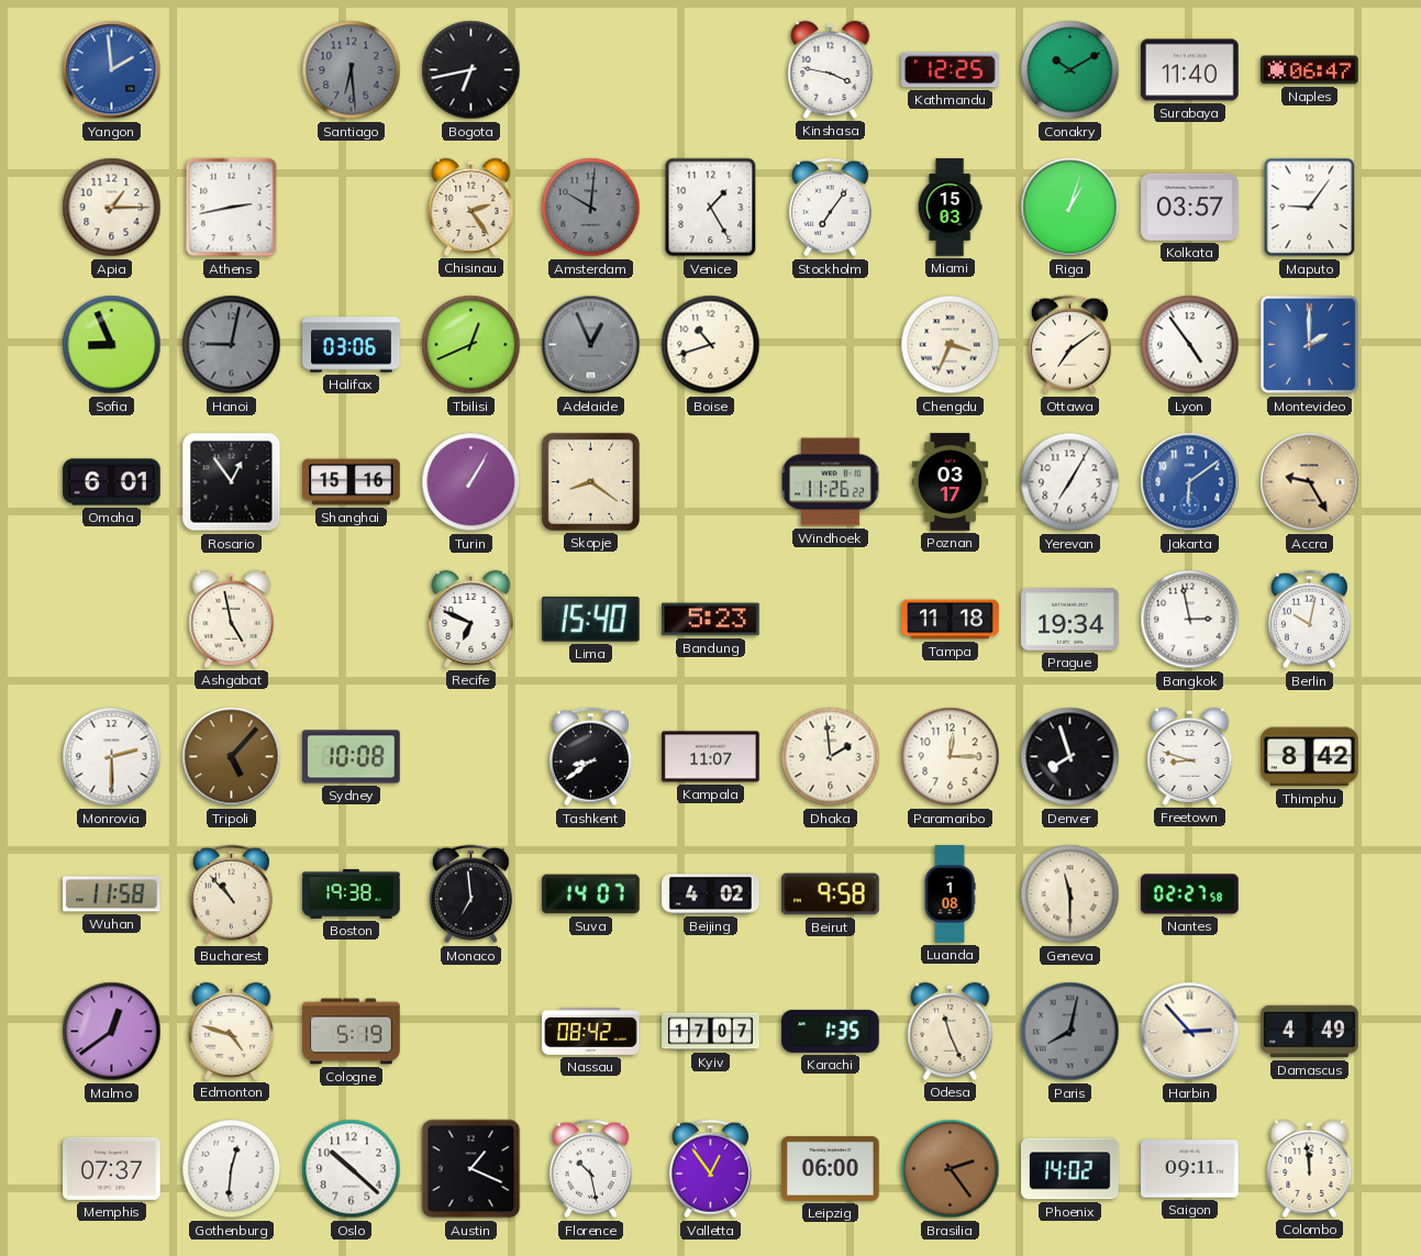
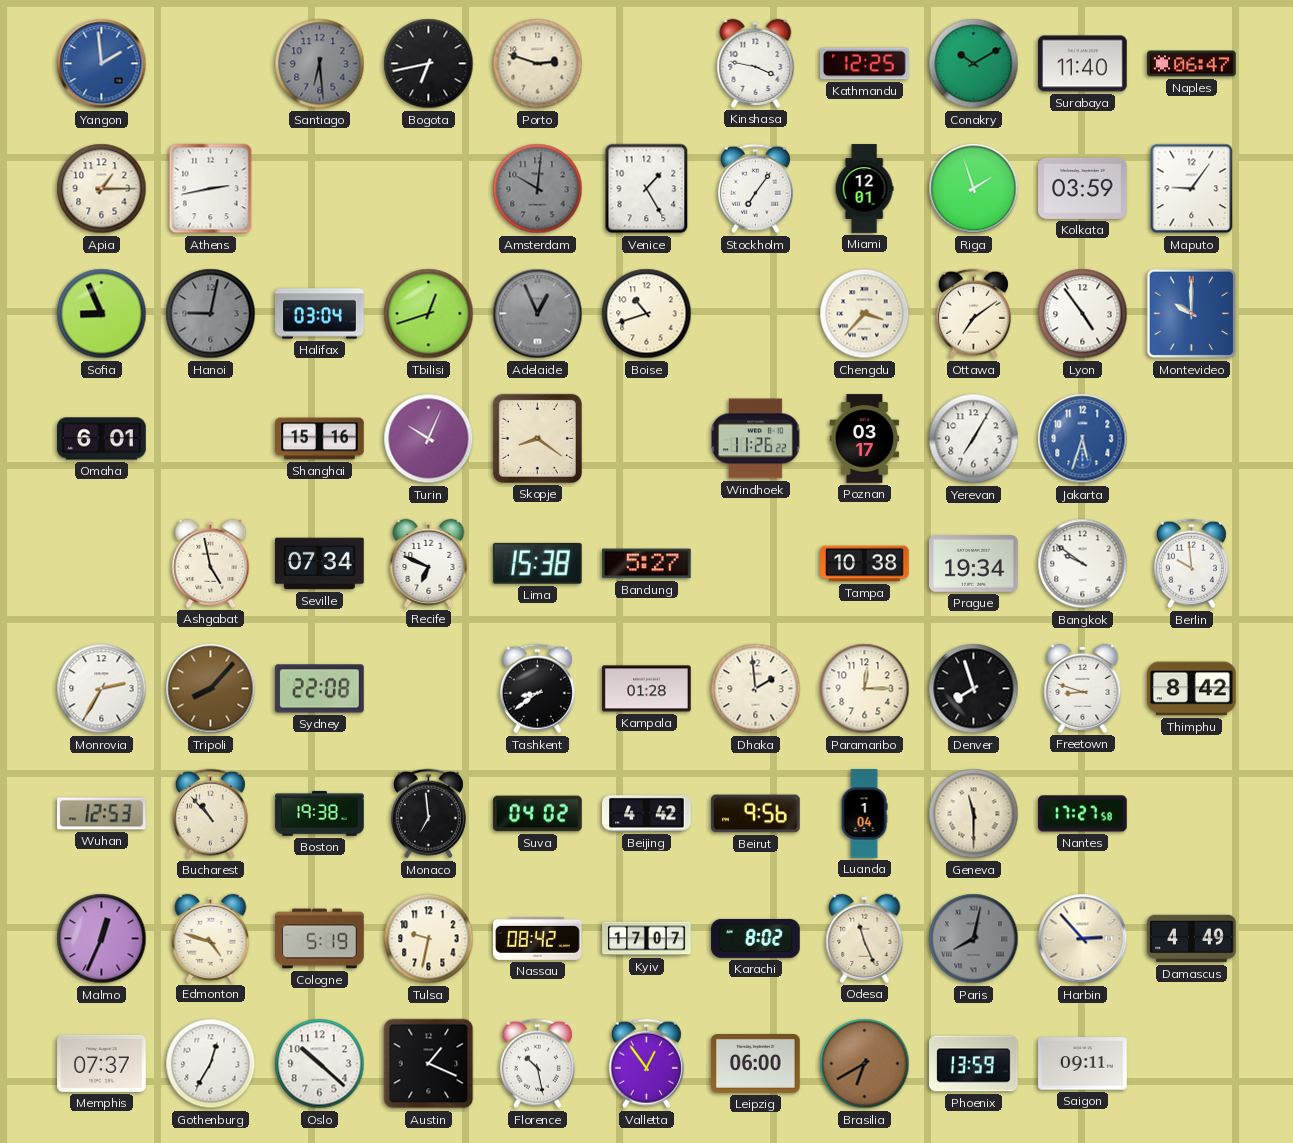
Porto: none -> 2:48 (538, 64)
Chisinau: 2:24 -> none (471, 207)
Miami: 15:03 -> 12:01 (864, 189)
Riga: 1:03 -> 1:57 (974, 189)
Kolkata: 03:57 -> 03:59 (1083, 188)
Halifax: 03:06 -> 03:04 (320, 314)
Tbilisi: 12:41 -> 12:42 (429, 314)
Chengdu: 3:34 -> 3:37 (865, 314)
Montevideo: 2:00 -> 10:00 (1192, 314)
Rosario: 12:54 -> none (232, 482)
Turin: 1:05 -> 10:04 (429, 439)
Jakarta: 6:09 -> 5:33 (1083, 439)
Accra: 9:25 -> none (1310, 482)
Seville: none -> 07:34 (320, 564)
Lima: 15:40 -> 15:38 (537, 563)
Bandung: 5:23 -> 5:27 (647, 564)
Tampa: 11:18 -> 10:38 (865, 564)
Bangkok: 2:58 -> 9:51 (1083, 564)
Berlin: 10:02 -> 9:59 (1191, 564)
Monrovia: 2:30 -> 2:35 (102, 689)
Tripoli: 5:07 -> 8:07 (211, 689)
Sydney: 10:08 -> 22:08 (320, 689)
Kampala: 11:07 -> 01:28 (647, 689)
Wuhan: 11:58 -> 12:53 (102, 814)
Suva: 14:07 -> 04:02 (538, 814)
Beijing: 4:02 -> 4:42 (647, 814)
Beirut: 9:58 -> 9:56 (756, 814)
Luanda: 1:08 -> 1:04 (864, 814)
Nantes: 02:27 -> 17:27 (1083, 814)
Malmo: 12:39 -> 12:34 (102, 939)
Tulsa: none -> 9:32 (429, 939)
Karachi: 1:35 -> 8:02 (756, 938)
Gothenburg: 12:31 -> 12:35 (211, 1064)
Brasilia: 2:24 -> 6:40 (865, 1064)
Phoenix: 14:02 -> 13:59 (974, 1064)
Colombo: 11:59 -> none (1310, 1168)
